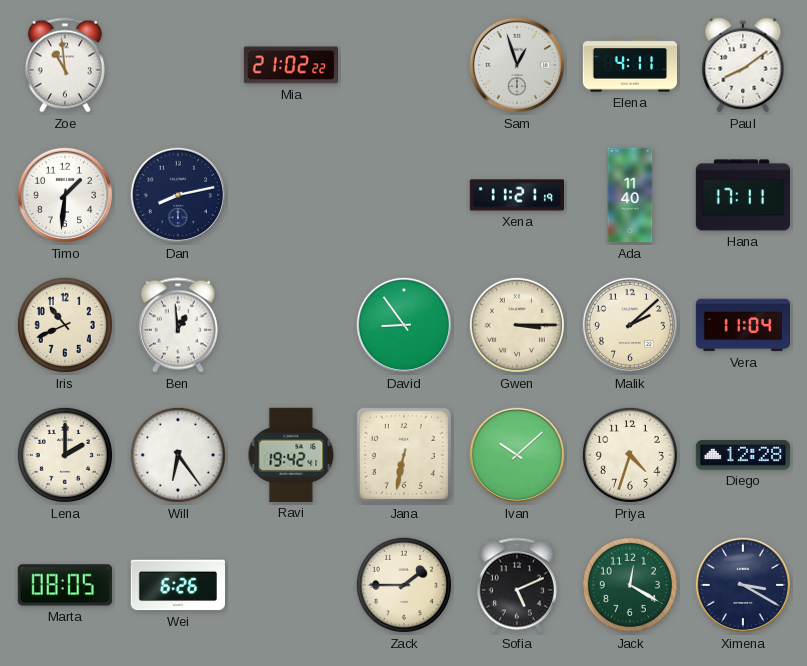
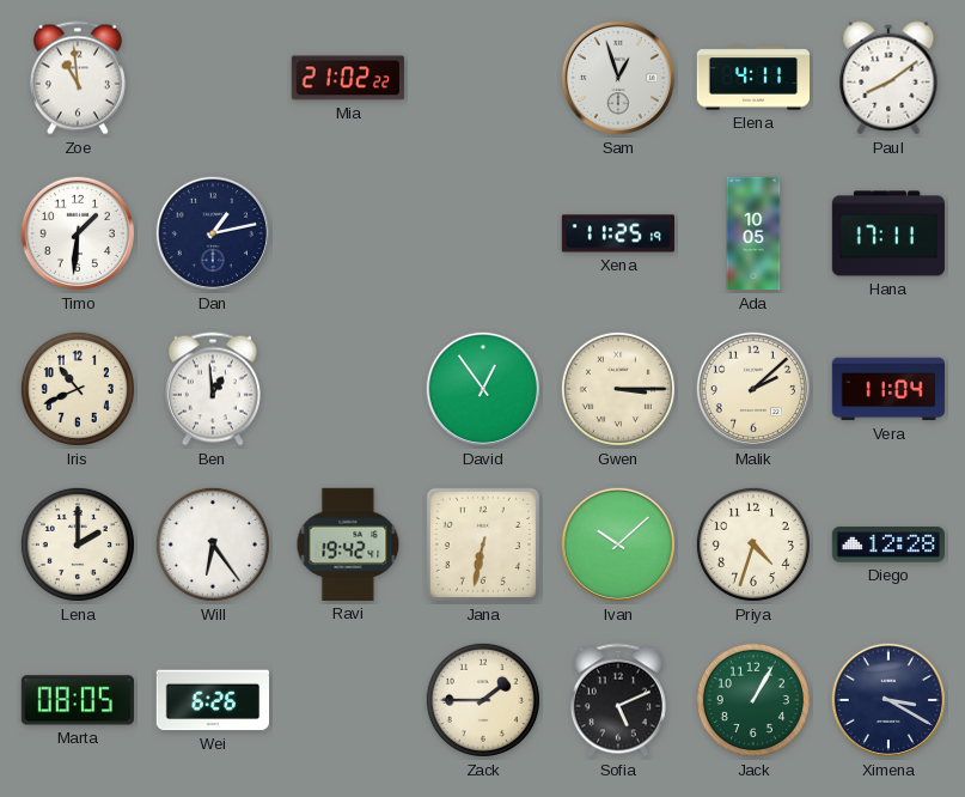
Dan: 8:13 -> 1:13 (213, 233)
Xena: 11:21 -> 11:25 (617, 233)
Ada: 11:40 -> 10:05 (753, 233)
David: 8:54 -> 12:54 (483, 389)
Jack: 12:20 -> 1:05 (753, 700)
